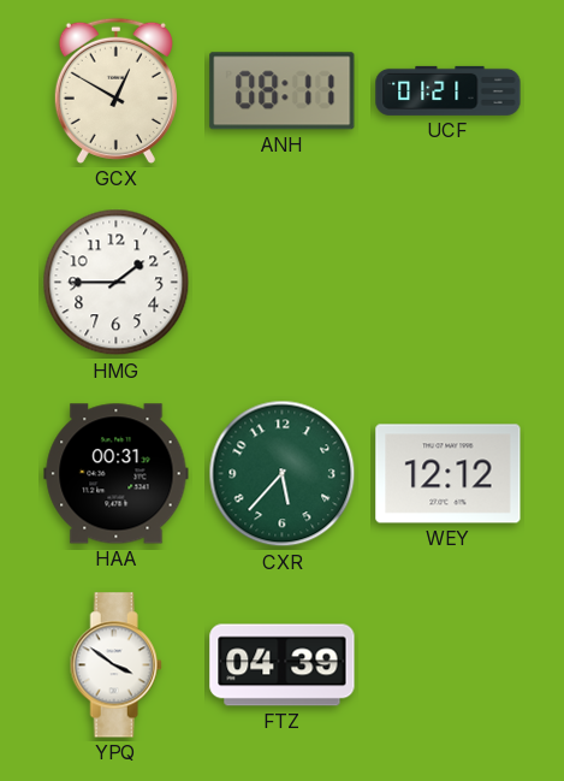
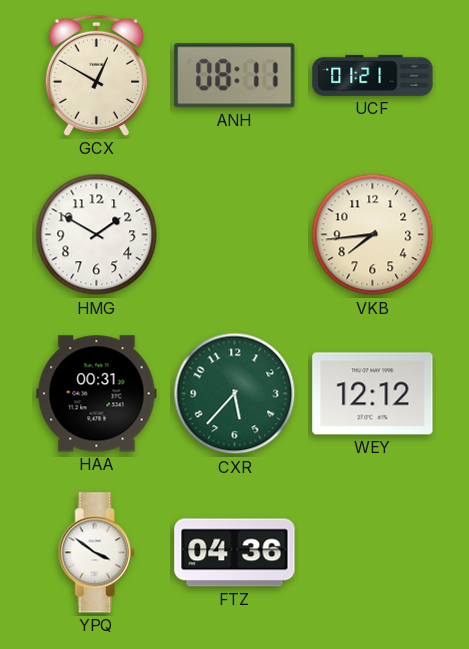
HMG: 1:45 -> 1:50 (97, 235)
VKB: none -> 7:44 (373, 235)
FTZ: 04:39 -> 04:36 (235, 553)
